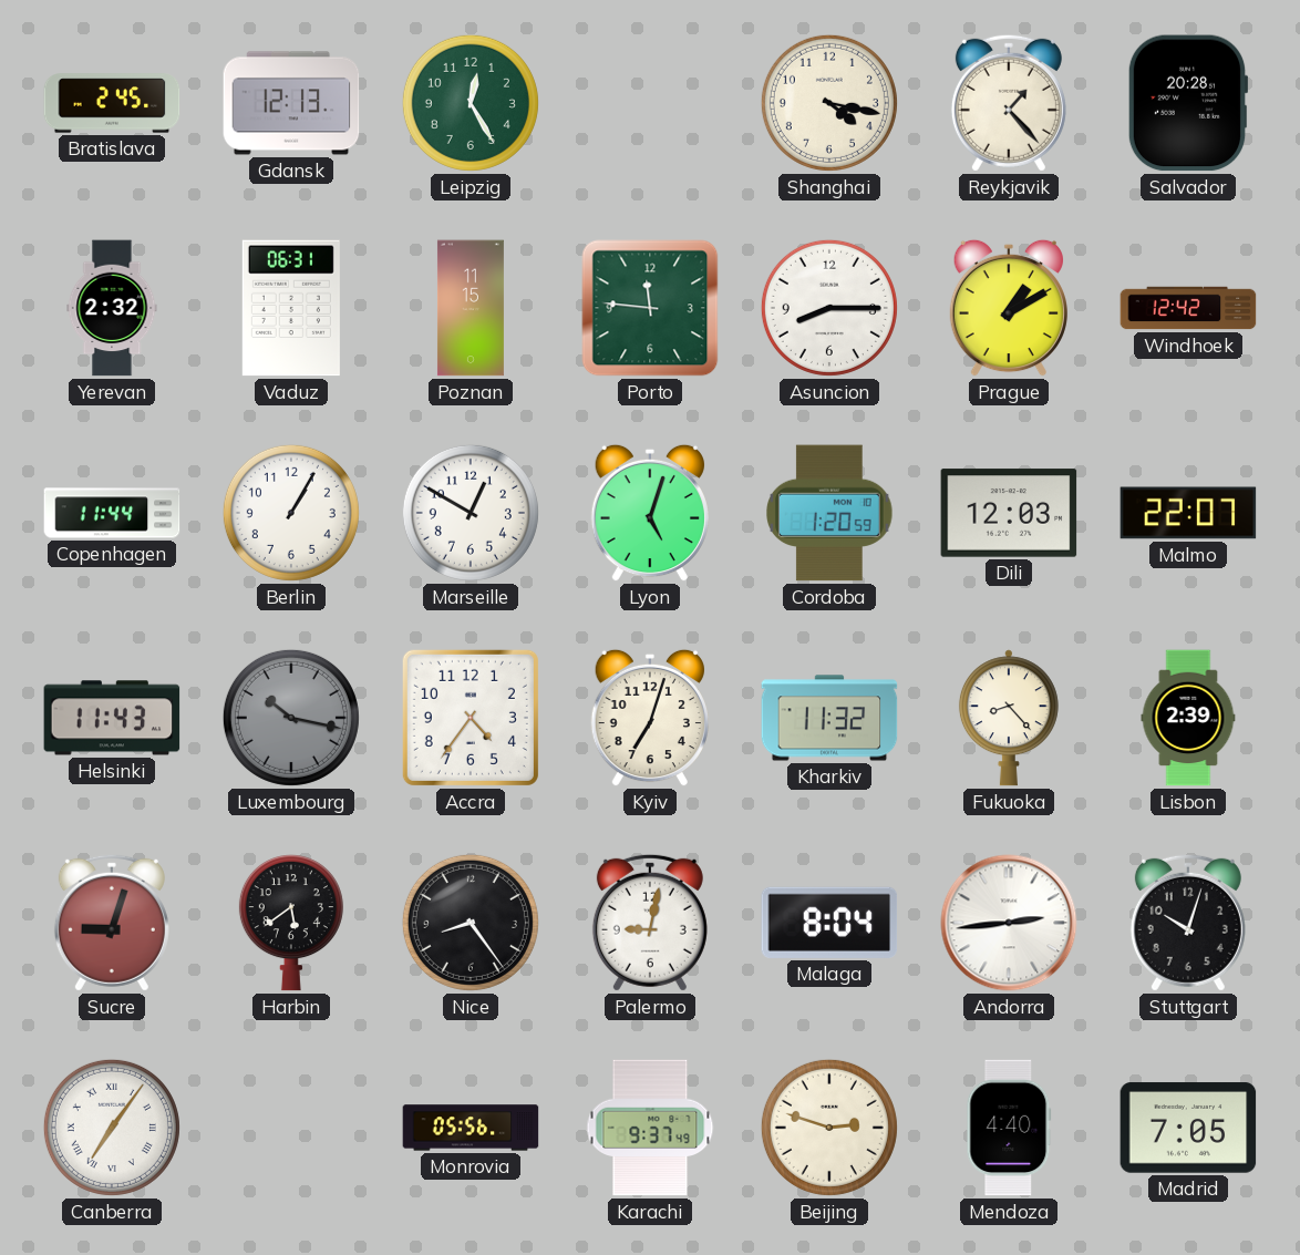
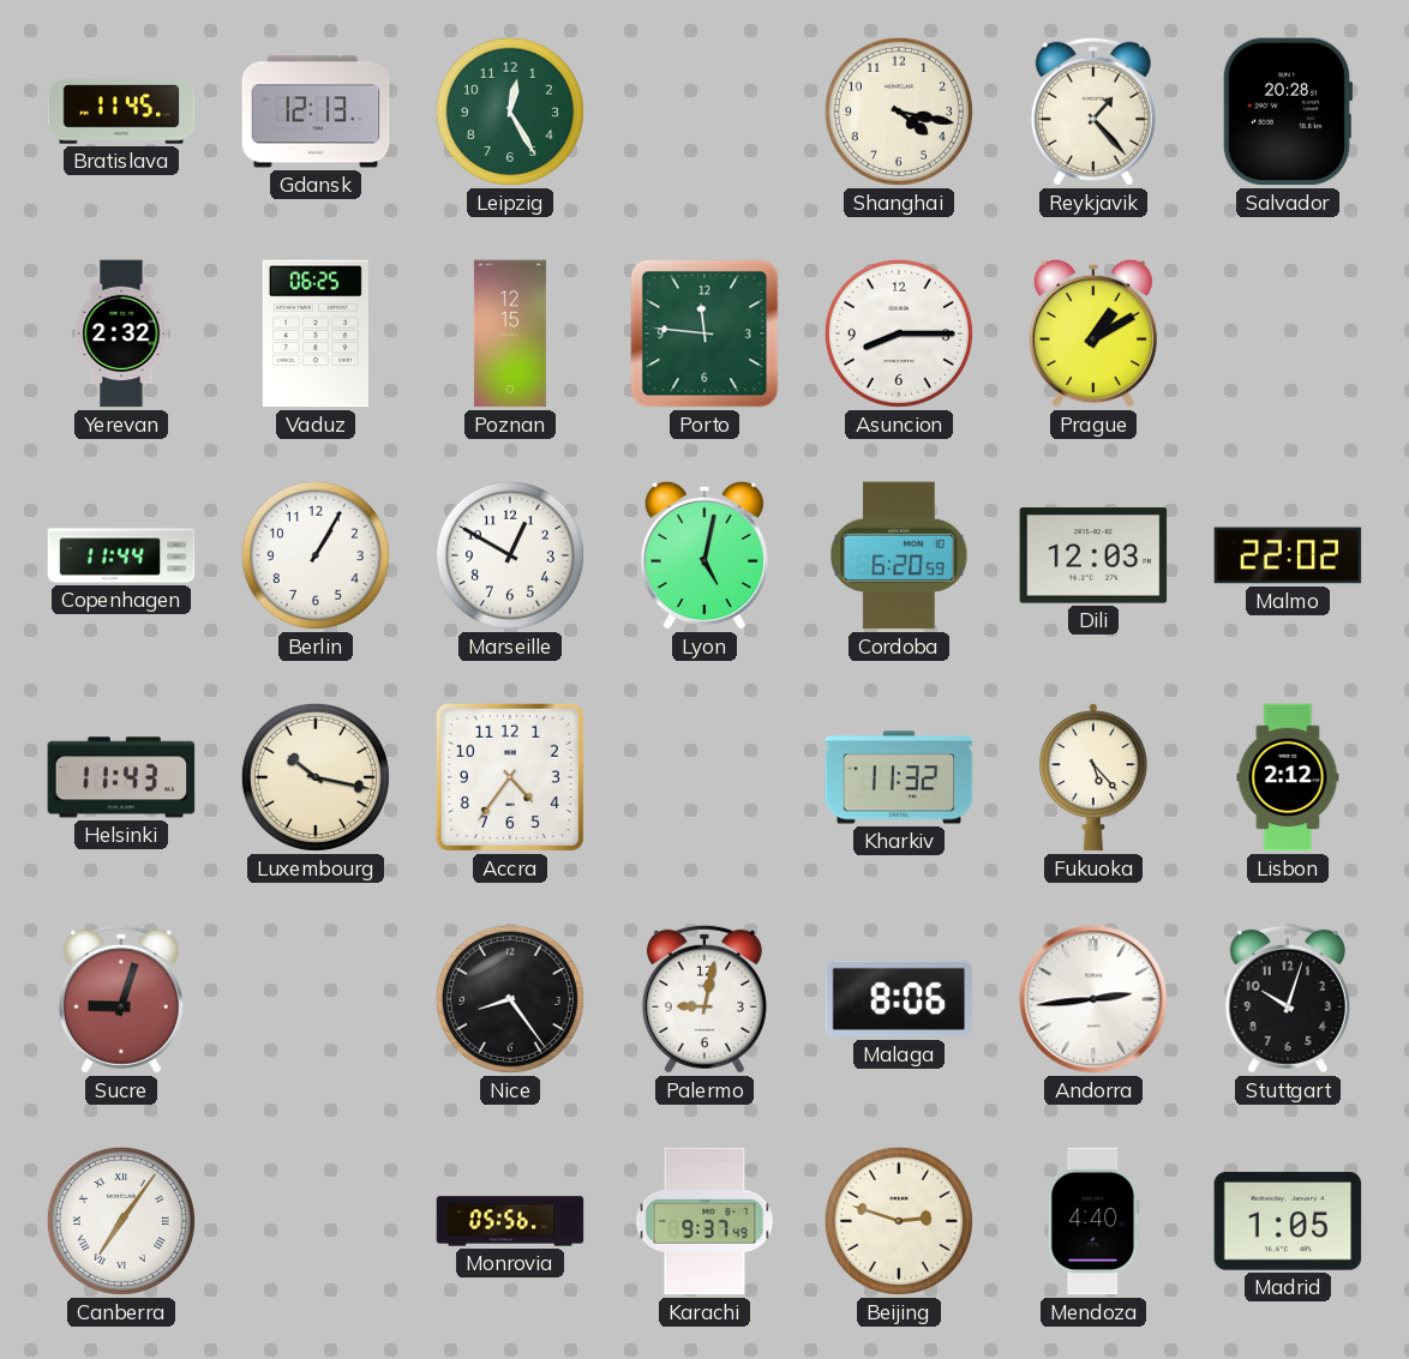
Bratislava: 2:45 -> 11:45 (121, 112)
Vaduz: 06:31 -> 06:25 (316, 333)
Poznan: 11:15 -> 12:15 (510, 333)
Windhoek: 12:42 -> none (1188, 308)
Lyon: 5:03 -> 5:02 (704, 555)
Cordoba: 1:20 -> 6:20 (900, 555)
Malmo: 22:07 -> 22:02 (1288, 555)
Luxembourg dial: grey -> cream (316, 777)
Kyiv: 7:03 -> none (650, 718)
Fukuoka: 8:23 -> 5:23 (1093, 777)
Lisbon: 2:39 -> 2:12 (1288, 777)
Harbin: 5:39 -> none (291, 923)
Malaga: 8:04 -> 8:06 (899, 999)
Madrid: 7:05 -> 1:05 (1288, 1221)
